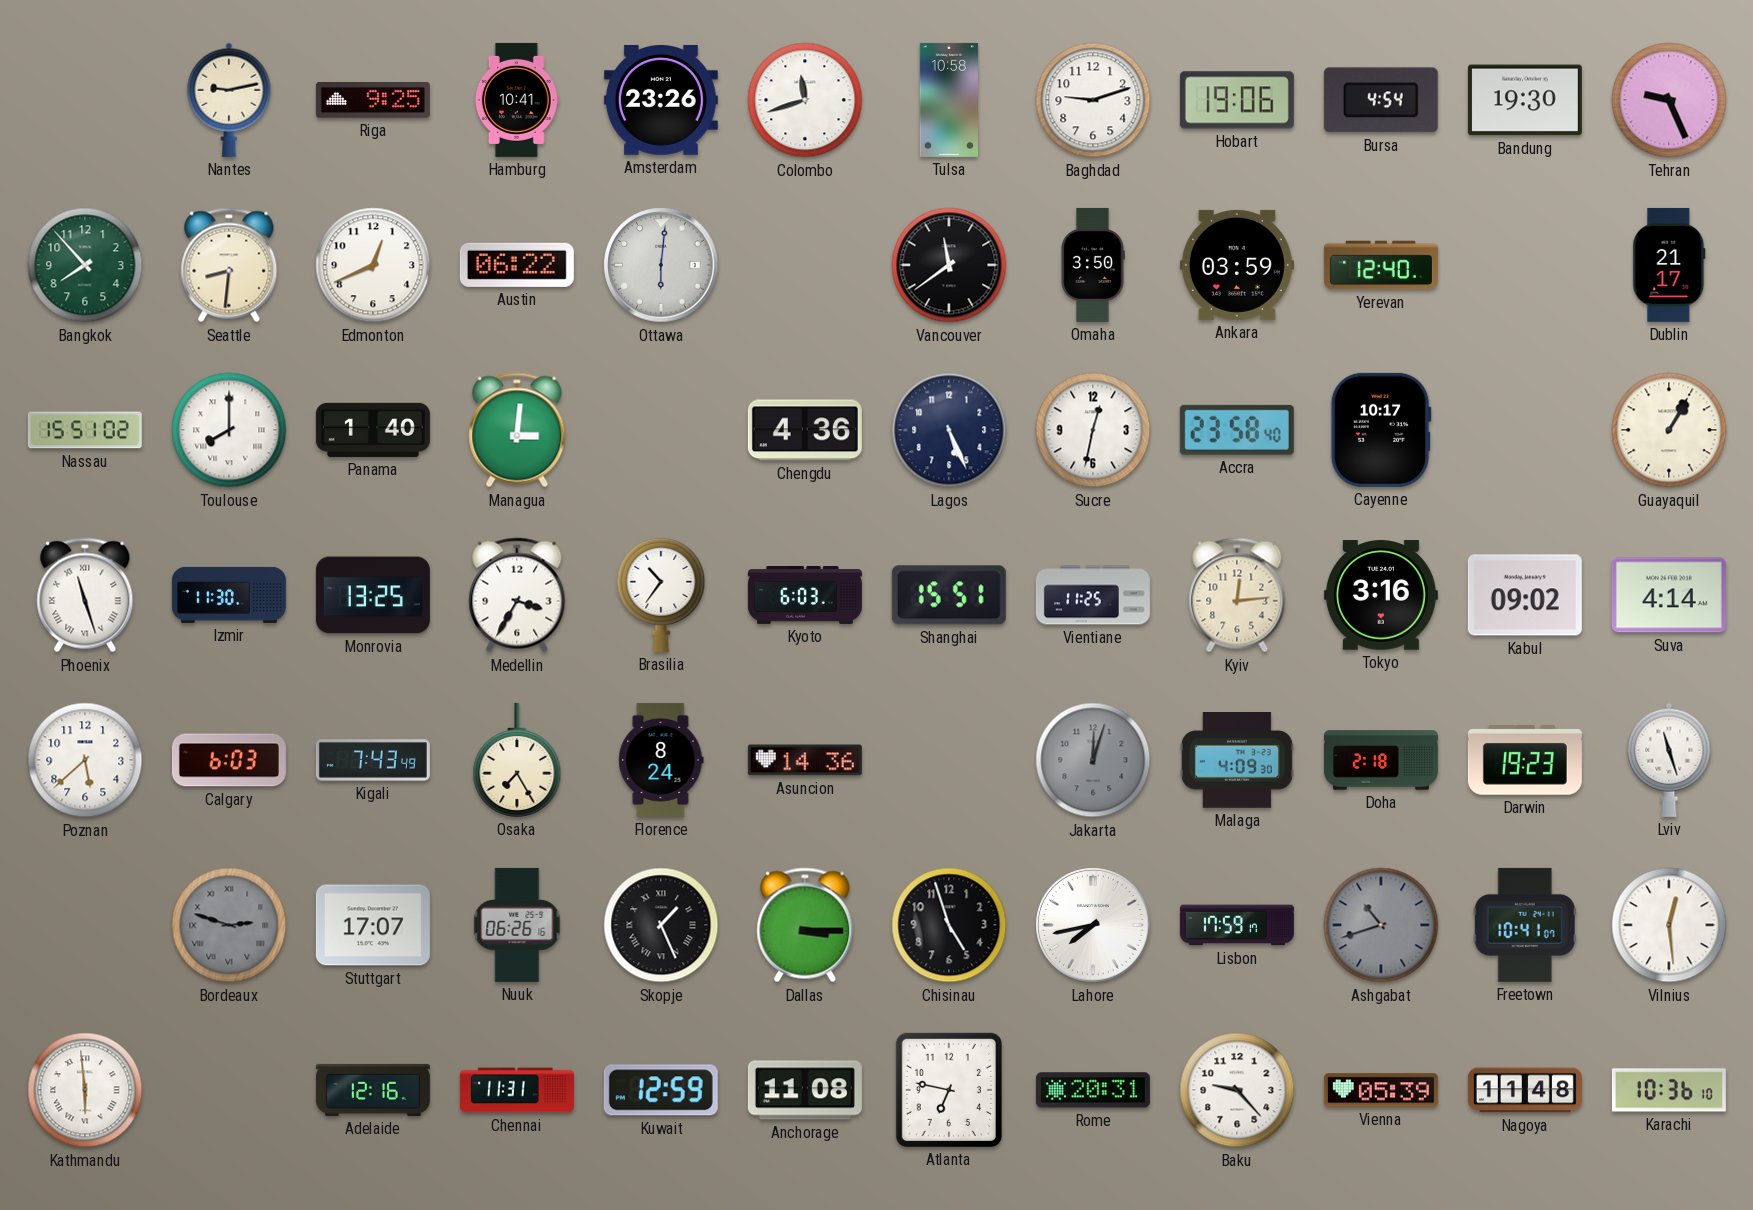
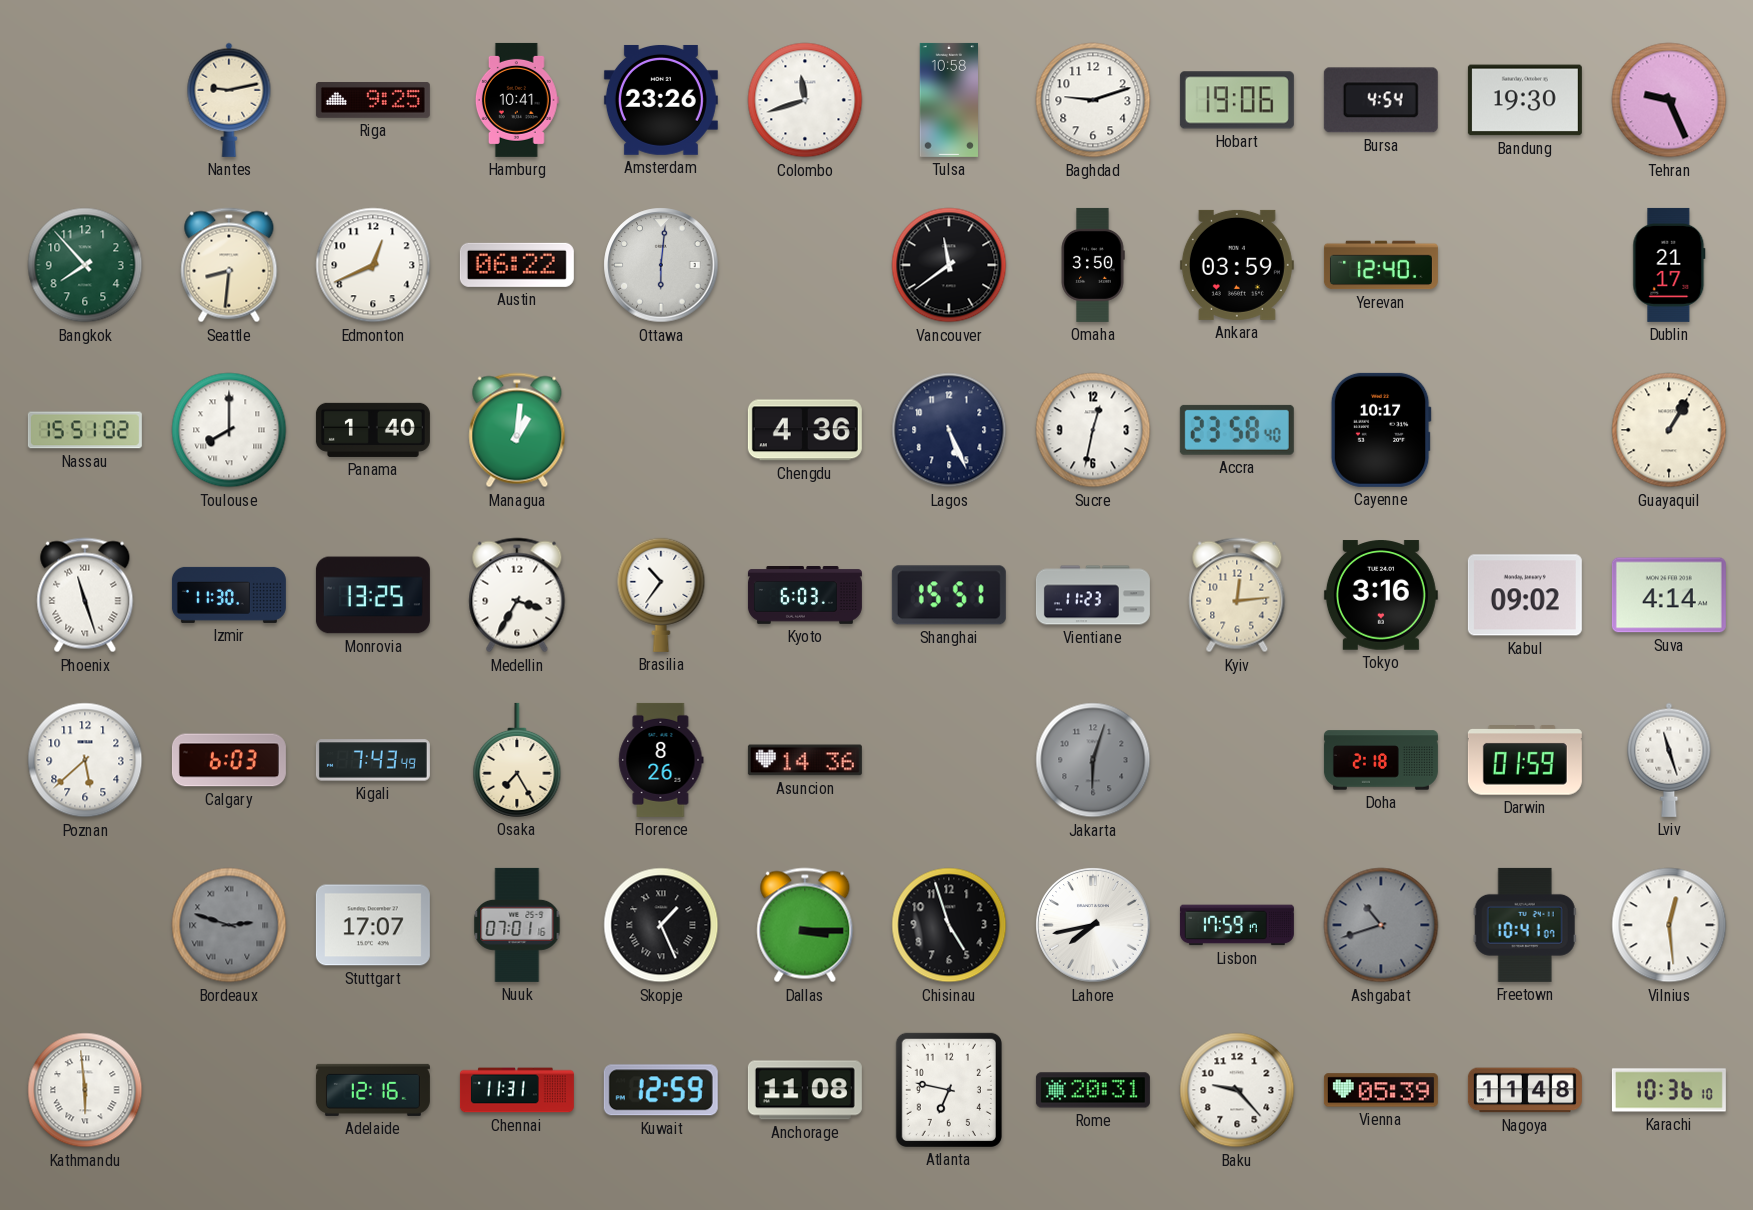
Managua: 3:01 -> 1:01 (517, 430)
Vientiane: 11:25 -> 11:23 (1093, 595)
Florence: 8:24 -> 8:26 (661, 760)
Jakarta: 12:03 -> 6:03 (1093, 760)
Malaga: 4:09 -> none (1237, 760)
Darwin: 19:23 -> 01:59 (1525, 760)
Nuuk: 06:26 -> 07:01 (517, 925)
